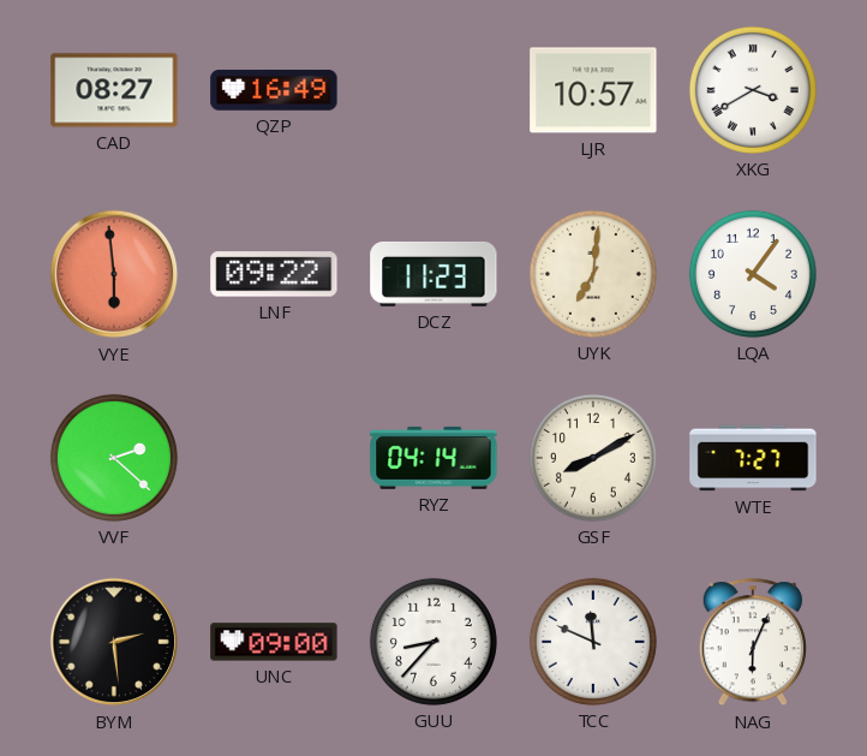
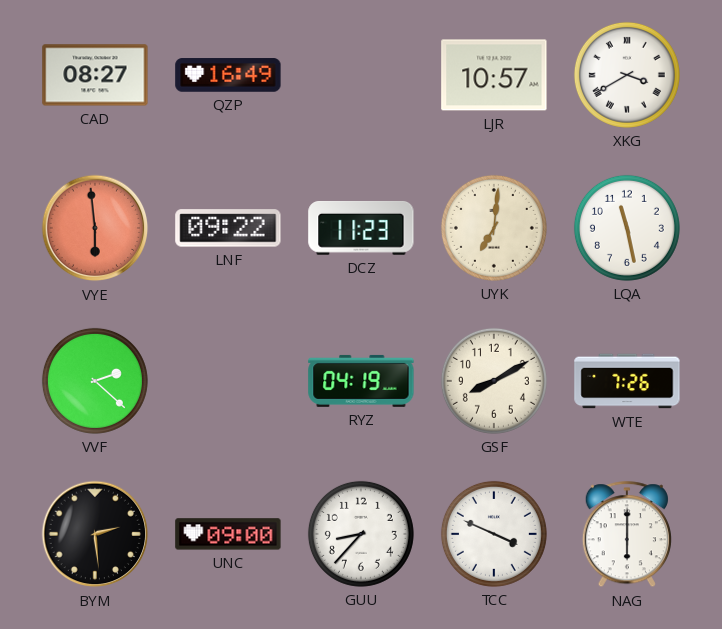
LQA: 4:06 -> 11:28 (627, 228)
RYZ: 04:14 -> 04:19 (361, 381)
WTE: 7:27 -> 7:26 (627, 381)
TCC: 11:49 -> 3:49 (494, 534)
NAG: 6:04 -> 6:00 (627, 535)
